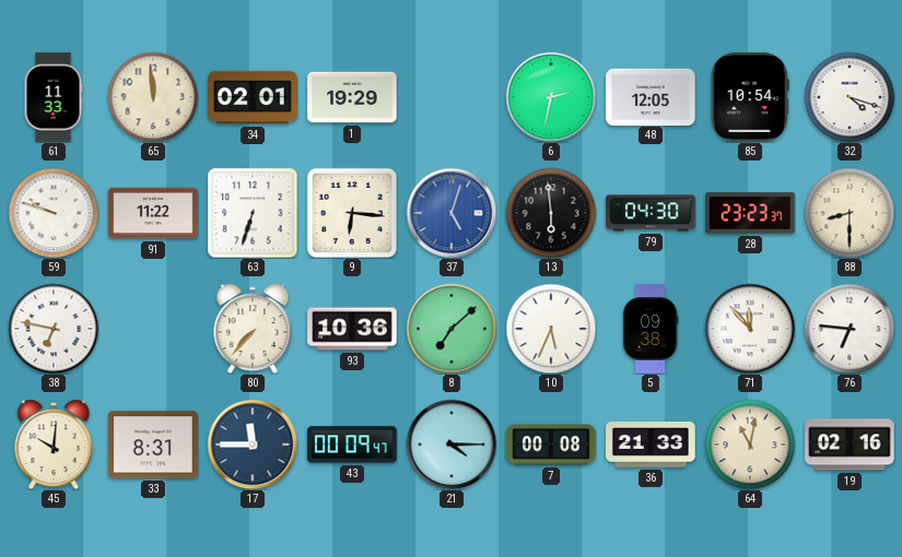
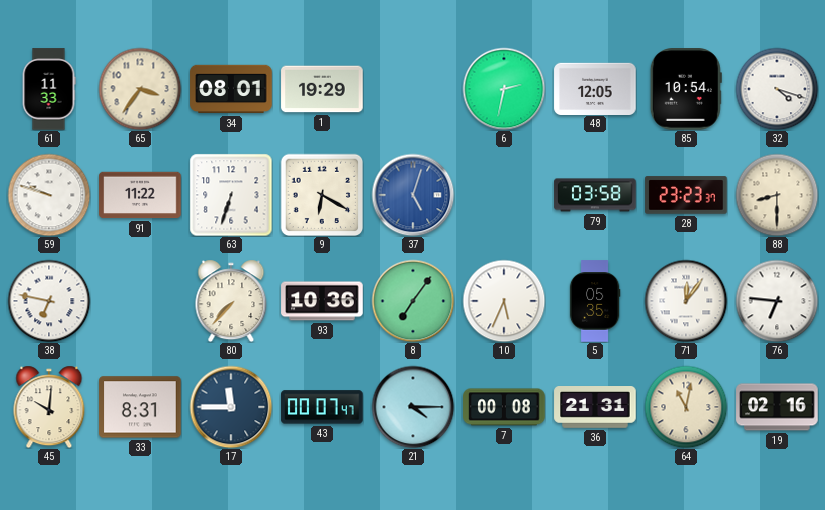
65: 11:59 -> 3:36 (140, 89)
34: 02:01 -> 08:01 (231, 89)
9: 6:16 -> 6:20 (322, 195)
13: 5:59 -> none (551, 213)
79: 04:30 -> 03:58 (595, 195)
8: 7:08 -> 7:06 (413, 301)
5: 09:38 -> 05:35 (595, 301)
71: 11:53 -> 12:06 (686, 301)
43: 00:09 -> 00:07 (322, 407)
36: 21:33 -> 21:31 (595, 408)
